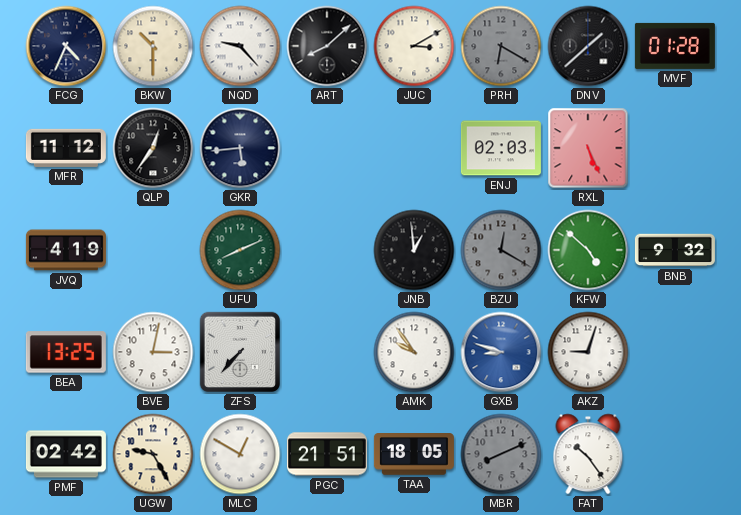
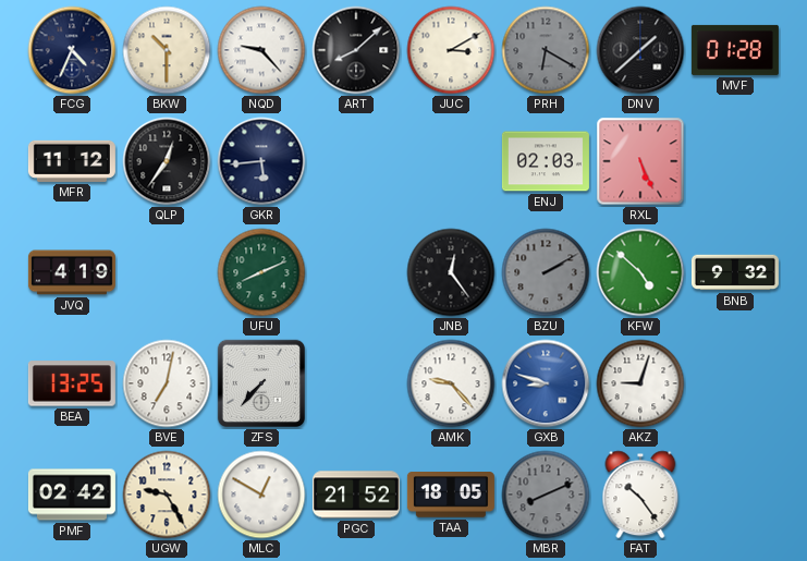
JNB: 12:59 -> 12:24 (451, 272)
BZU: 12:20 -> 2:10 (546, 272)
BVE: 3:02 -> 7:02 (167, 383)
AMK: 9:54 -> 9:23 (451, 383)
PGC: 21:51 -> 21:52 (356, 495)
